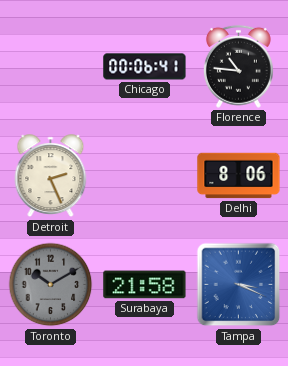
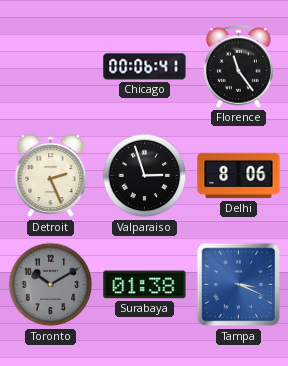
Florence: 10:46 -> 11:24 (238, 66)
Valparaiso: none -> 2:57 (145, 176)
Surabaya: 21:58 -> 01:38 (145, 285)
